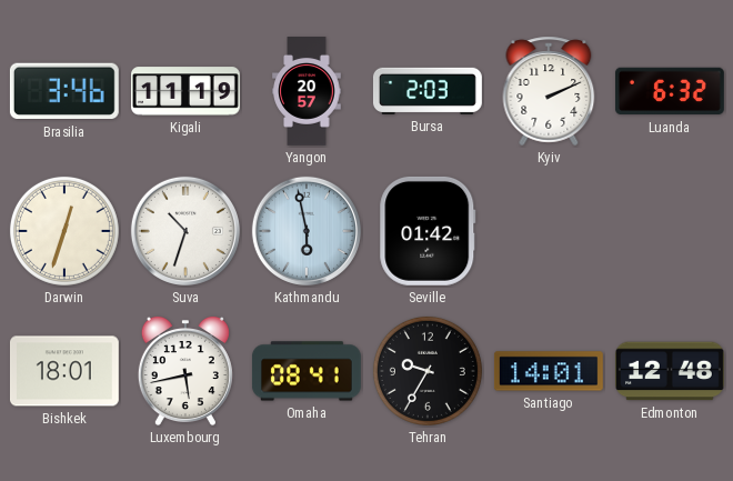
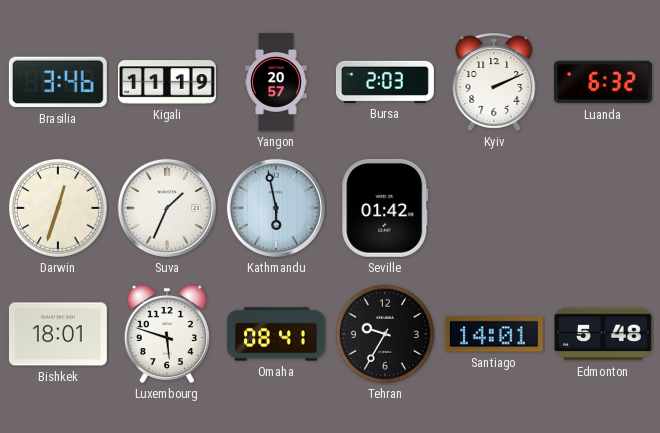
Suva: 10:33 -> 1:34 (167, 208)
Luxembourg: 5:43 -> 5:48 (167, 334)
Edmonton: 12:48 -> 5:48 (603, 334)
